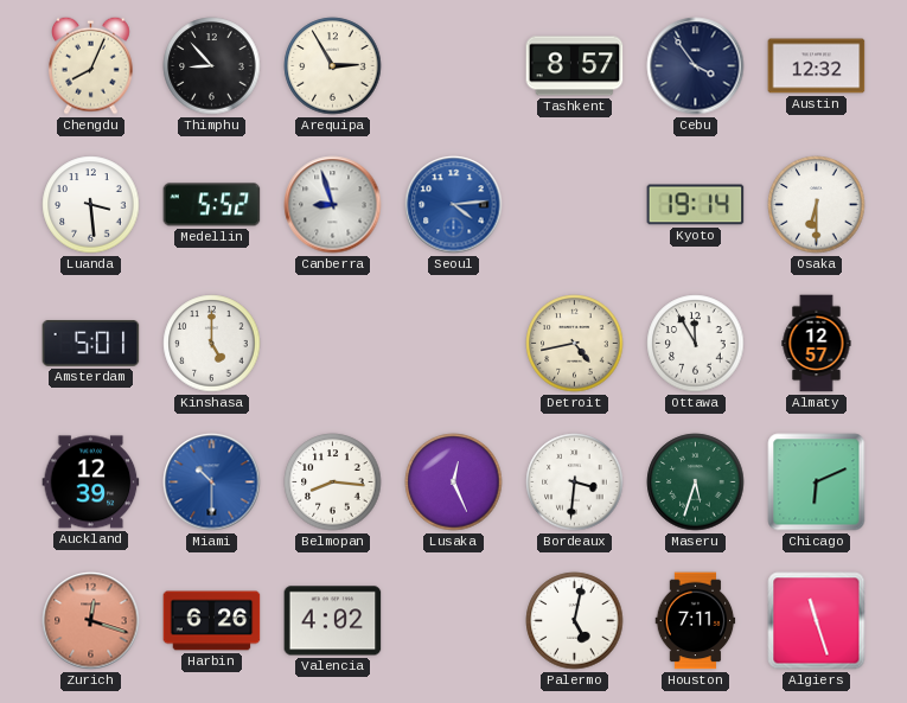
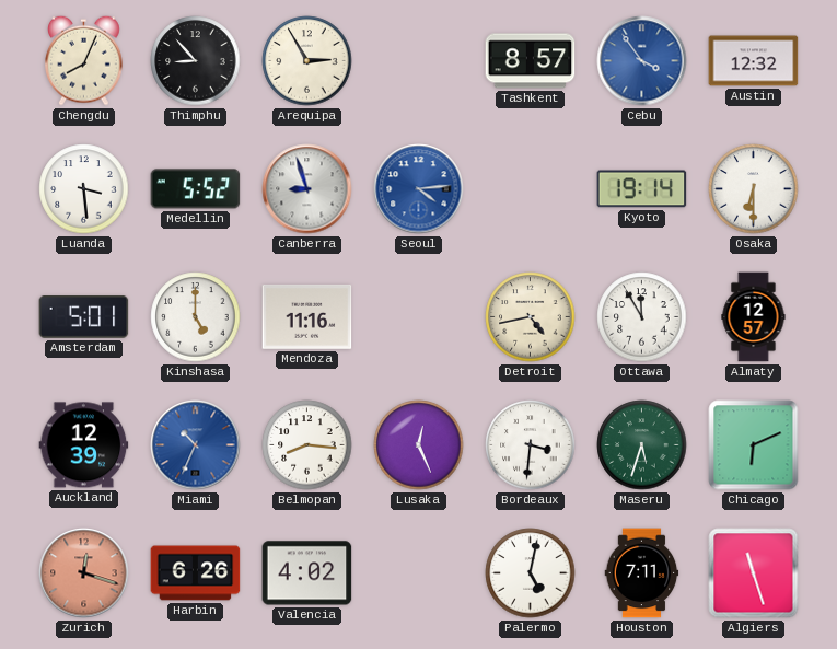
Cebu dial: navy -> blue (642, 61)
Mendoza: none -> 11:16 (307, 316)
Miami: 10:30 -> 10:34 (196, 445)
